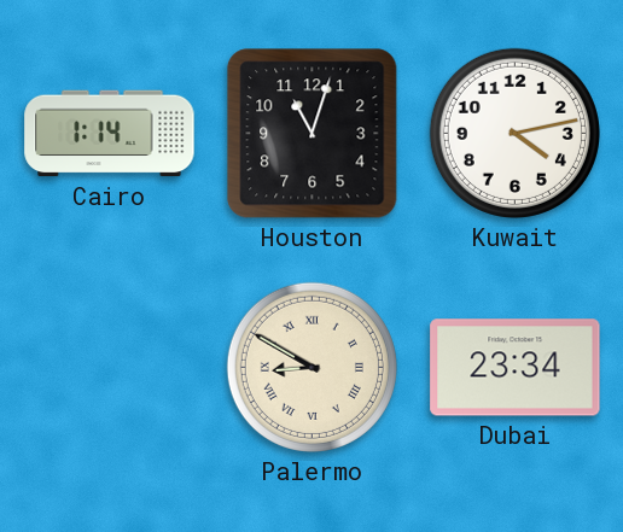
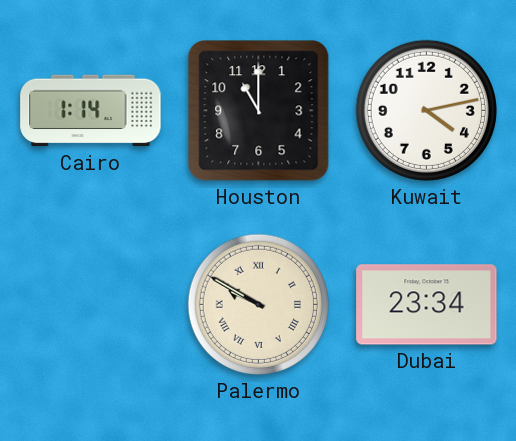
Houston: 11:03 -> 11:00 (259, 111)
Palermo: 8:50 -> 9:50 (258, 304)
